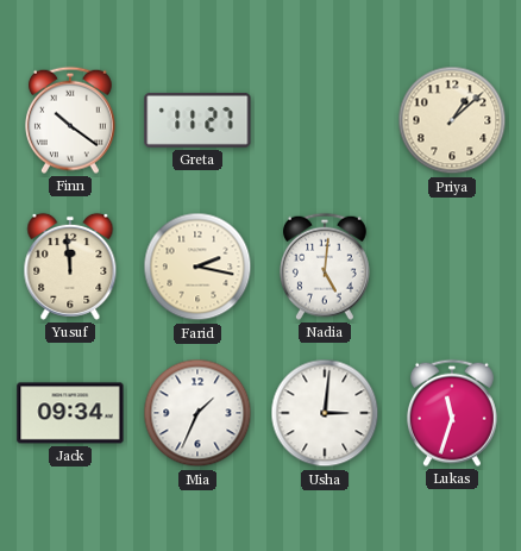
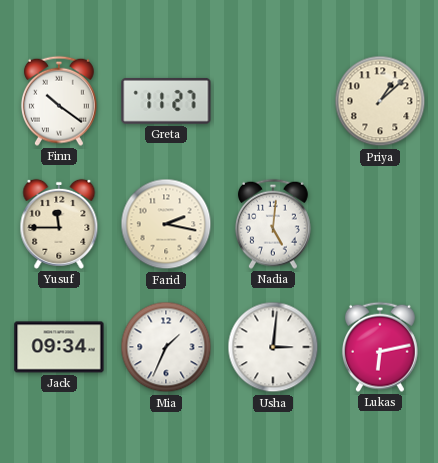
Yusuf: 11:59 -> 11:45 (59, 224)
Lukas: 11:33 -> 6:13 (380, 347)
